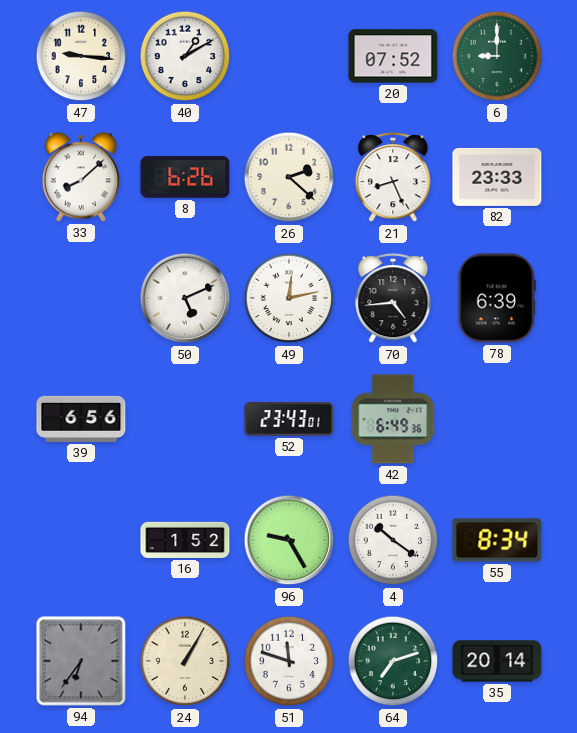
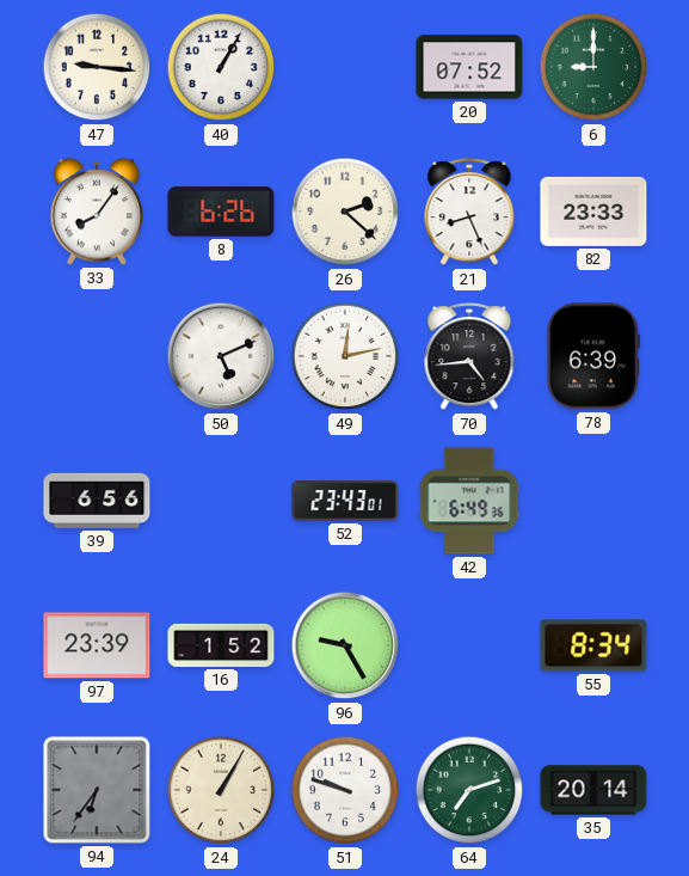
40: 1:10 -> 1:05 (221, 67)
33: 8:08 -> 8:06 (97, 212)
97: none -> 23:39 (97, 645)
4: 10:21 -> none (393, 540)
51: 11:48 -> 9:48 (345, 790)
